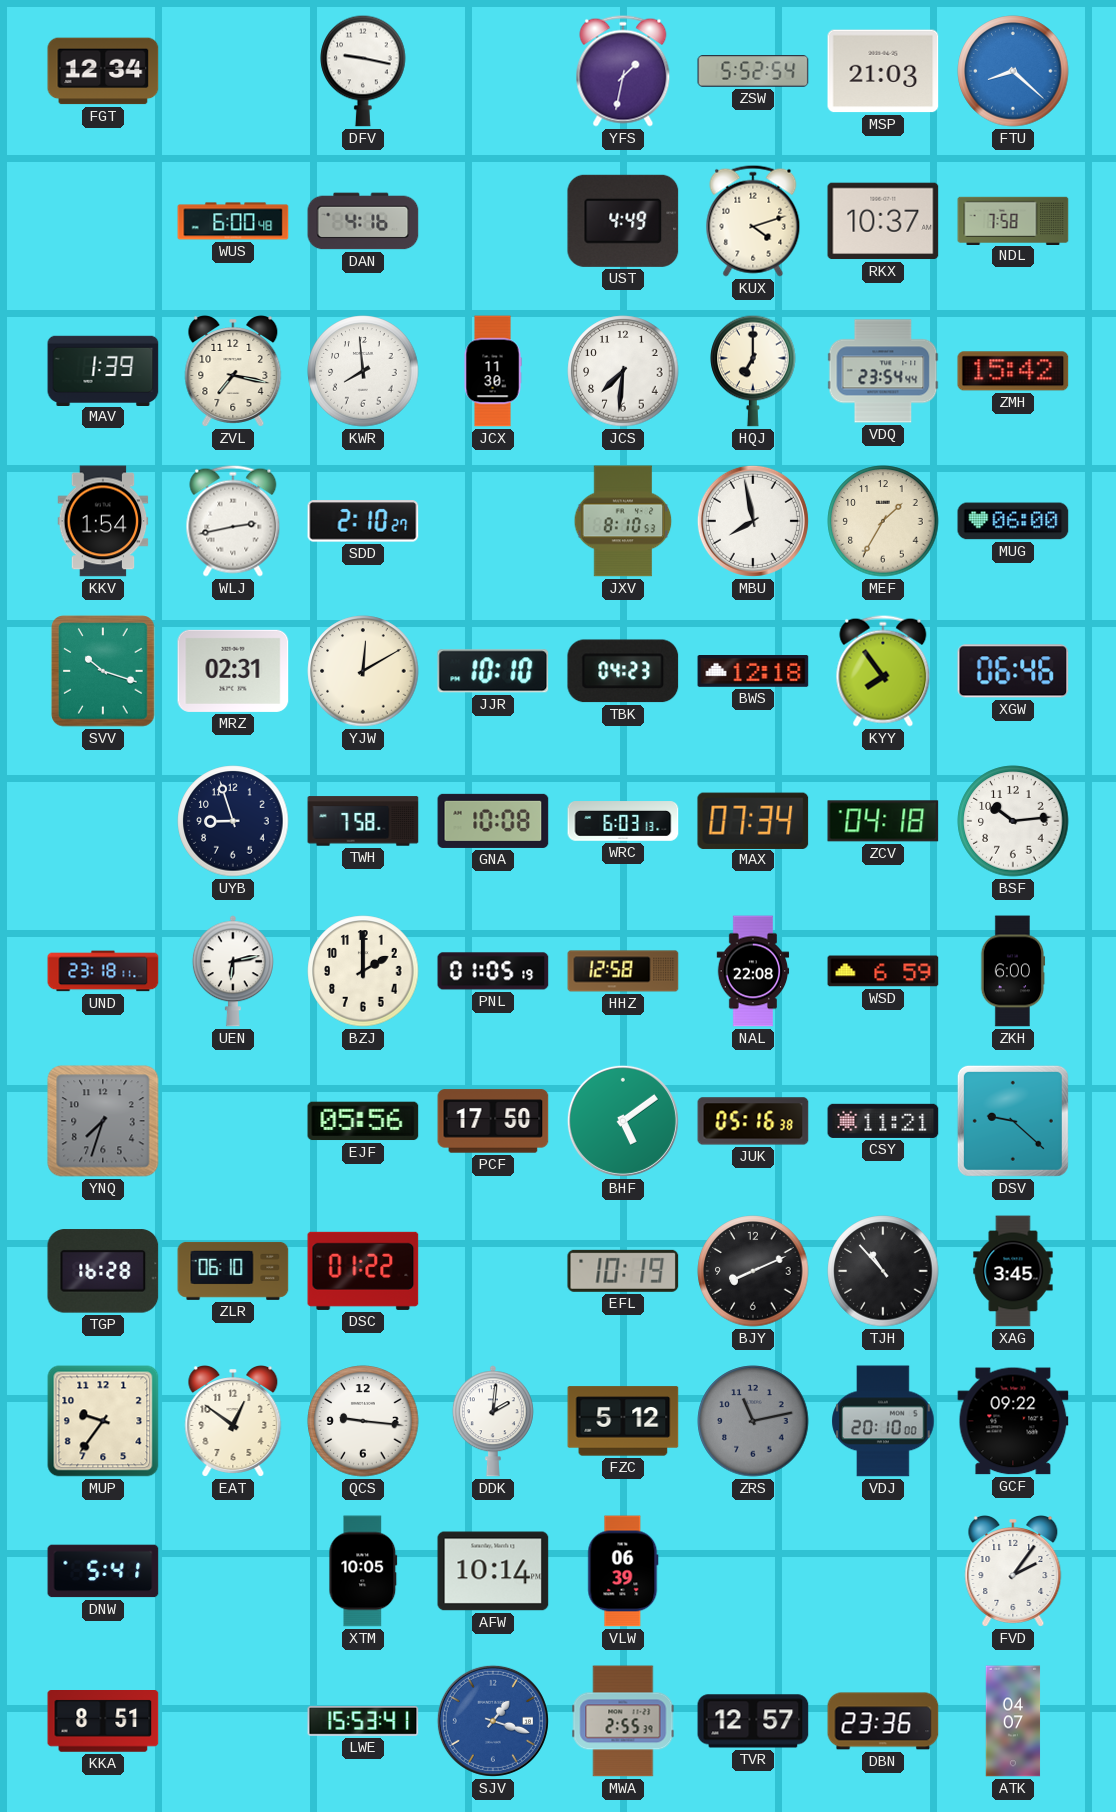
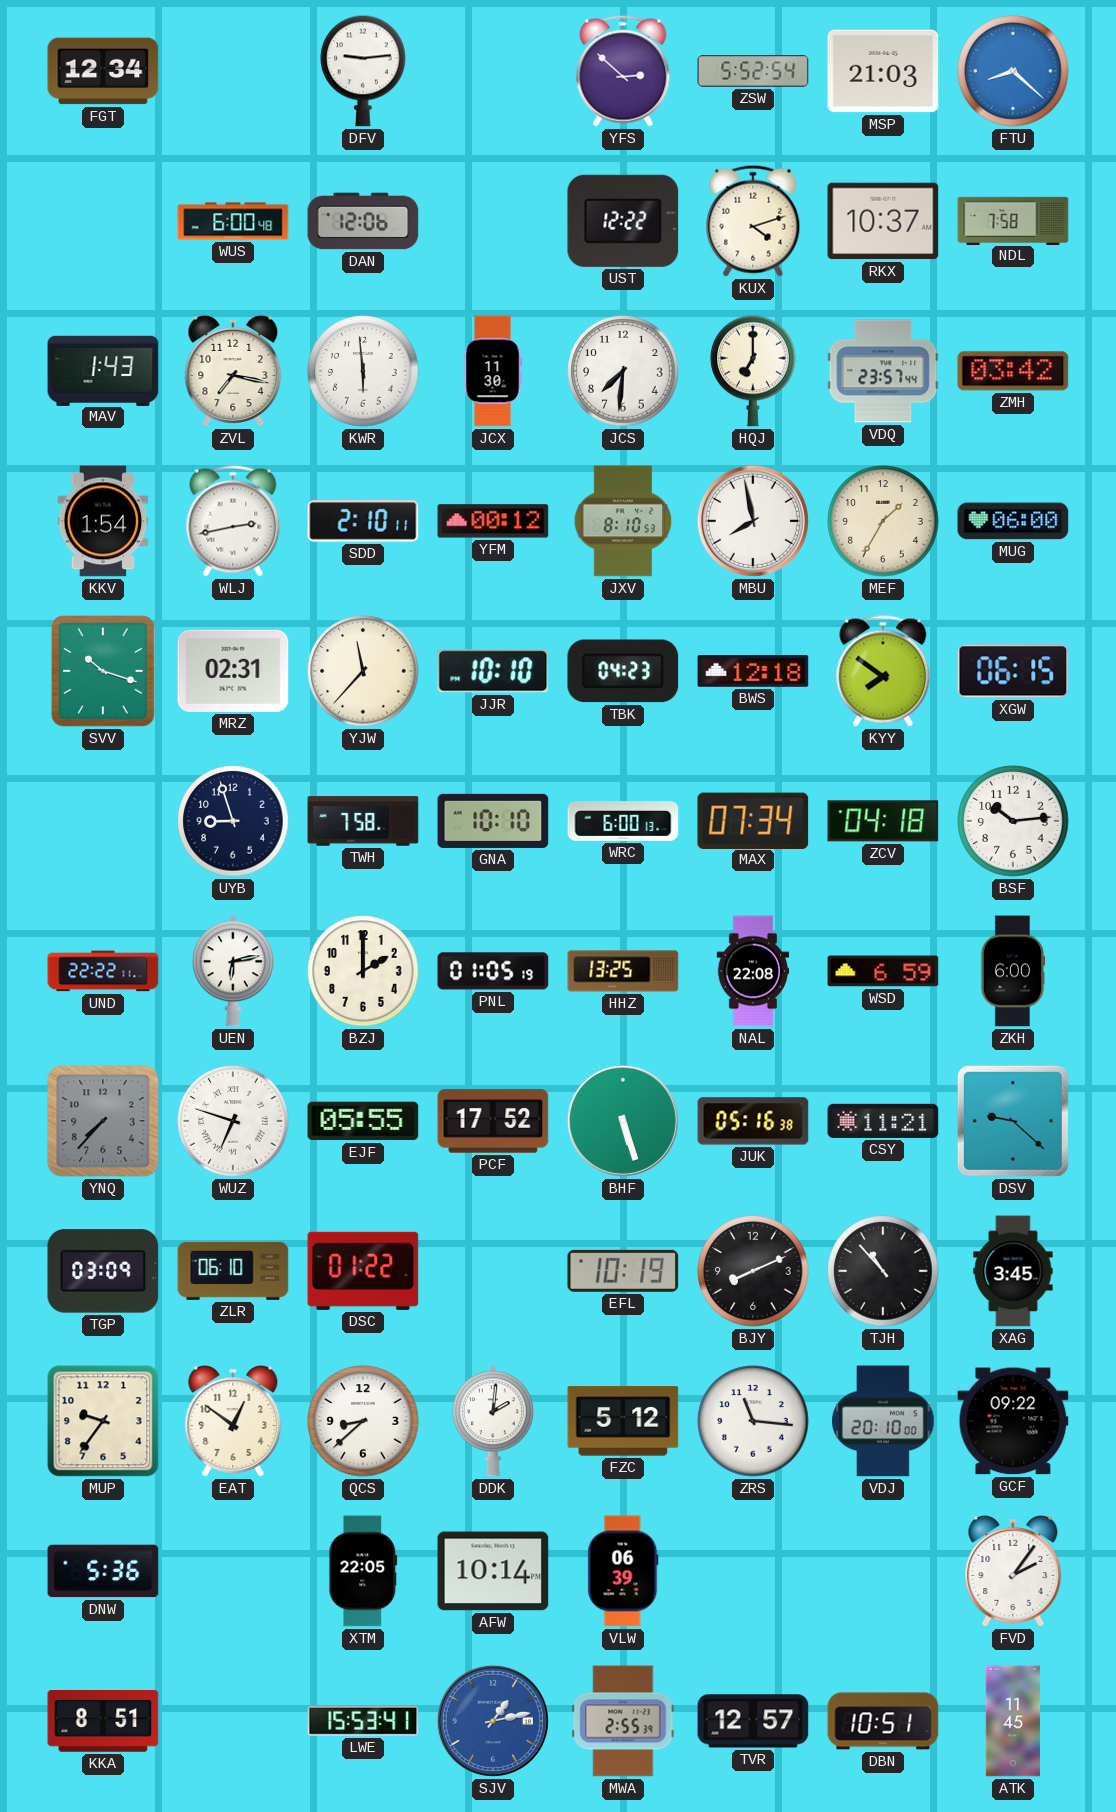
DFV: 9:17 -> 9:14 (363, 71)
YFS: 1:32 -> 2:52 (623, 71)
DAN: 4:16 -> 12:06 (363, 221)
UST: 4:49 -> 12:22 (623, 221)
MAV: 1:39 -> 1:43 (103, 370)
KWR: 7:59 -> 5:59 (363, 371)
VDQ: 23:54 -> 23:57 (883, 371)
ZMH: 15:42 -> 03:42 (1013, 371)
SDD: 2:10:27 -> 2:10:11 (363, 521)
YFM: none -> 00:12 (493, 521)
YJW: 12:10 -> 11:37 (363, 671)
KYY: 7:54 -> 7:51 (883, 671)
XGW: 06:46 -> 06:15 (1013, 671)
GNA: 10:08 -> 10:10 (493, 821)
WRC: 6:03 -> 6:00 (623, 821)
UND: 23:18 -> 22:22 (103, 971)
HHZ: 12:58 -> 13:25 (623, 971)
YNQ: 7:33 -> 7:37 (103, 1121)
WUZ: none -> 6:48 (233, 1121)
EJF: 05:56 -> 05:55 (363, 1121)
PCF: 17:50 -> 17:52 (493, 1121)
BHF: 5:09 -> 5:27 (623, 1121)
TGP: 16:28 -> 03:09 (103, 1271)
QCS: 9:16 -> 8:38 (363, 1421)
ZRS: 11:13 -> 11:16 (753, 1421)
ZRS dial: grey -> white (753, 1421)
DNW: 5:41 -> 5:36 (103, 1571)
XTM: 10:05 -> 22:05 (363, 1571)
SJV: 1:18 -> 1:13 (493, 1721)
DBN: 23:36 -> 10:51 (883, 1721)
ATK: 04:07 -> 11:45 (1013, 1721)
